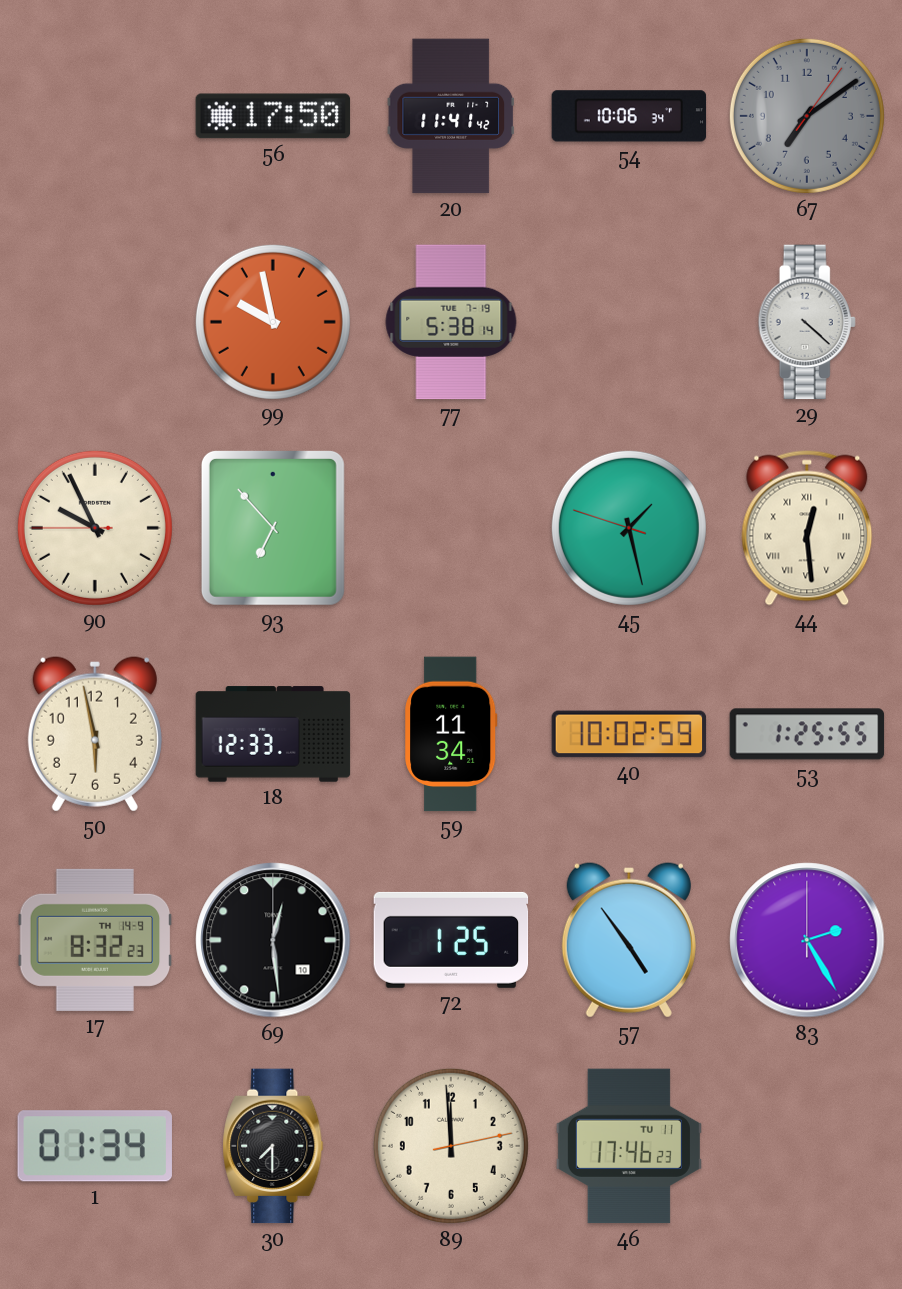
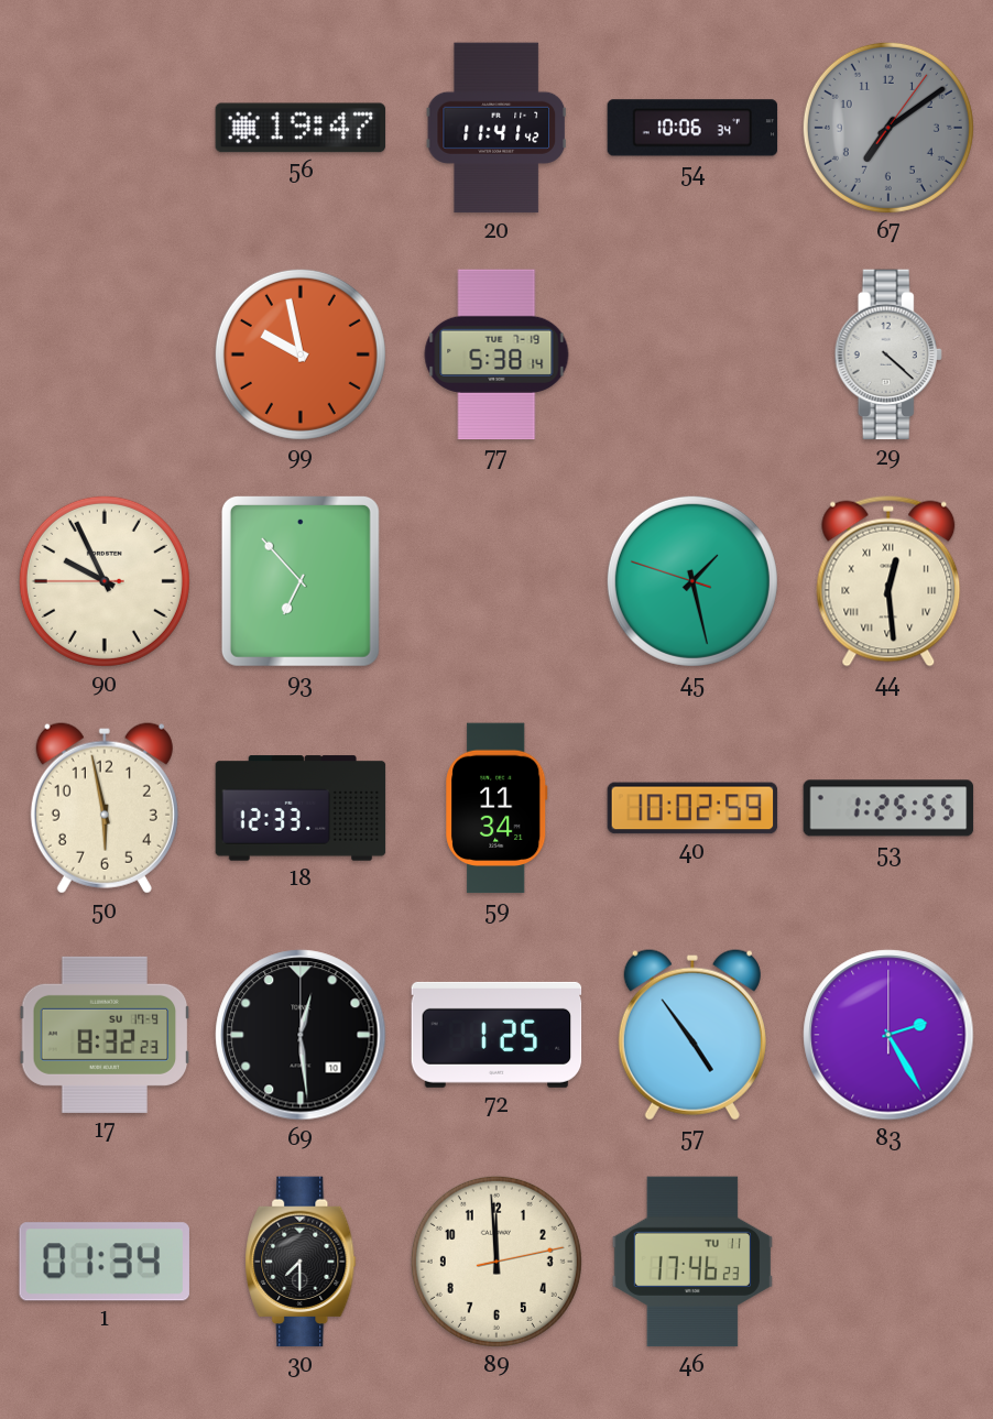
56: 17:50 -> 19:47 (301, 128)
17 date: TH 14-9 -> SU 17-9 (105, 1035)
